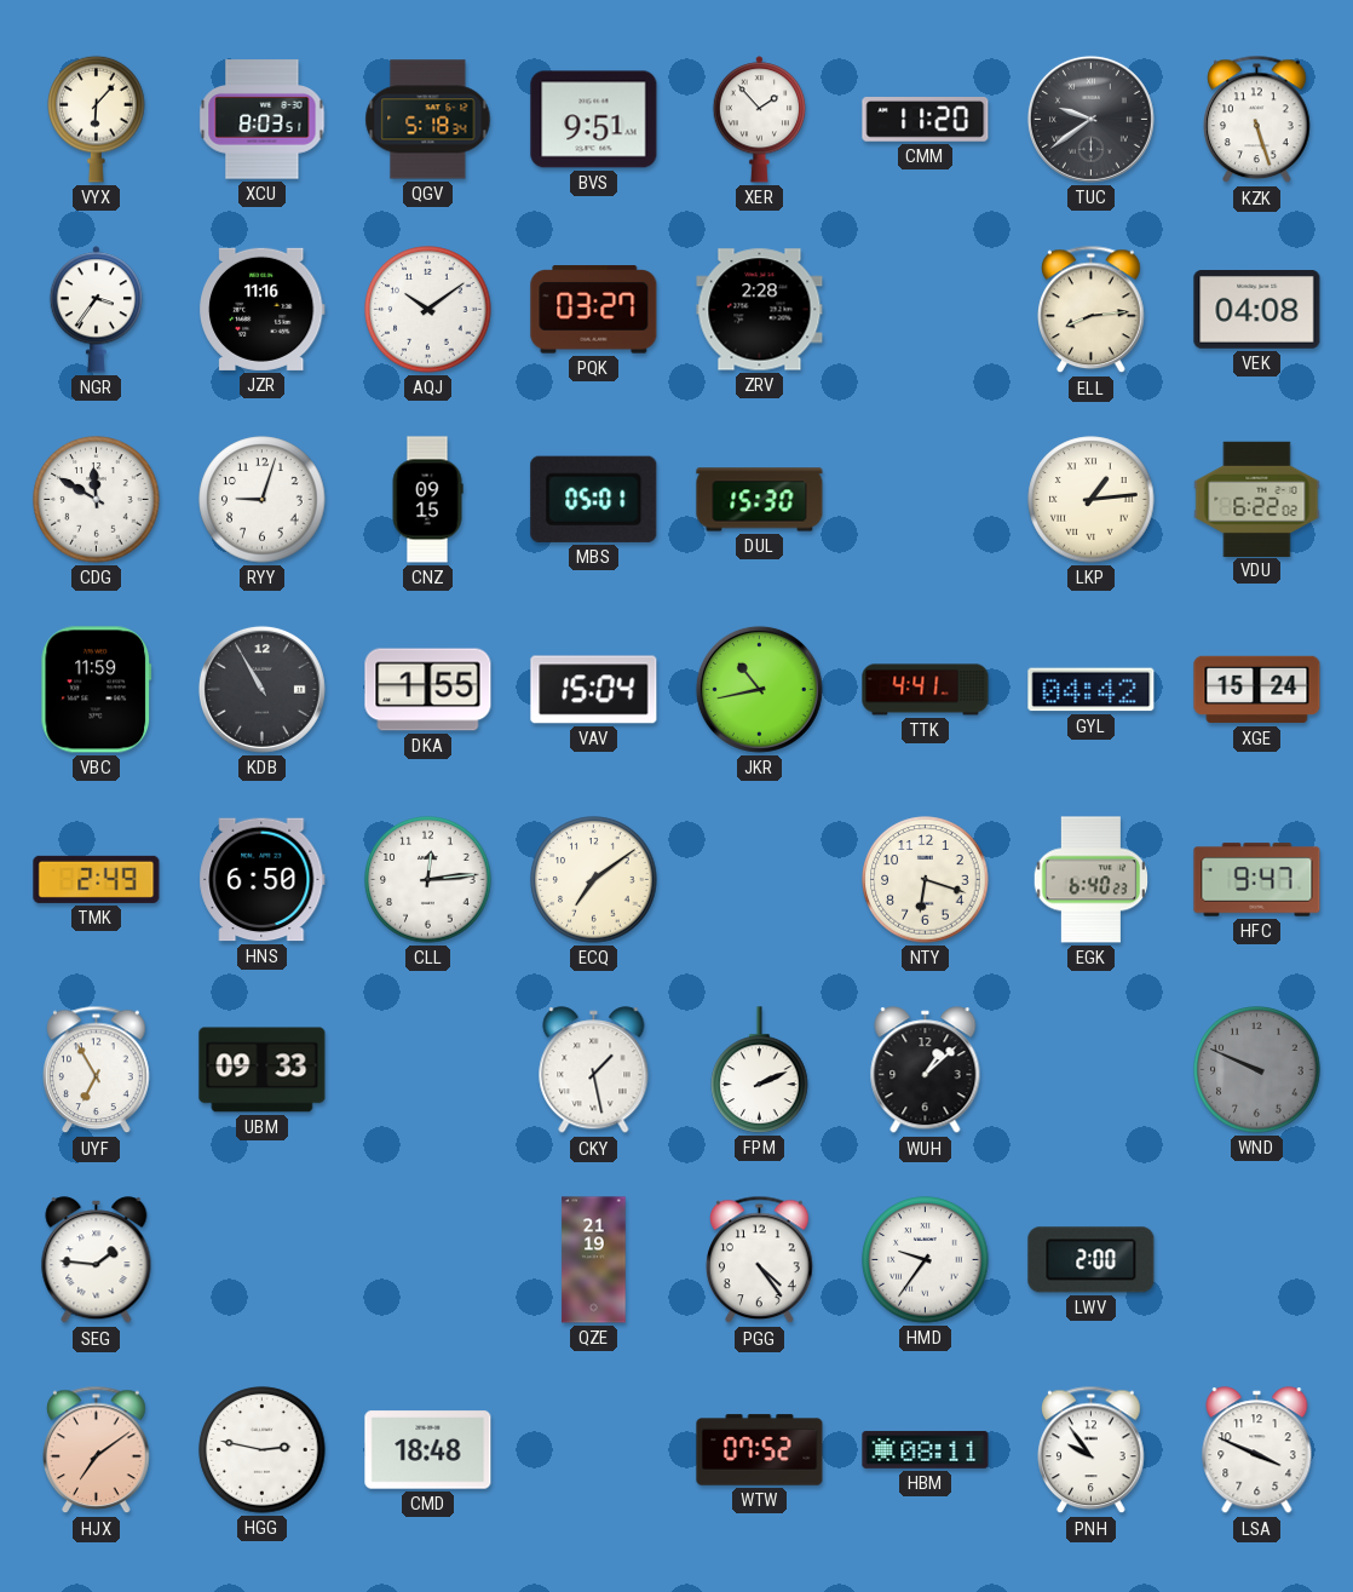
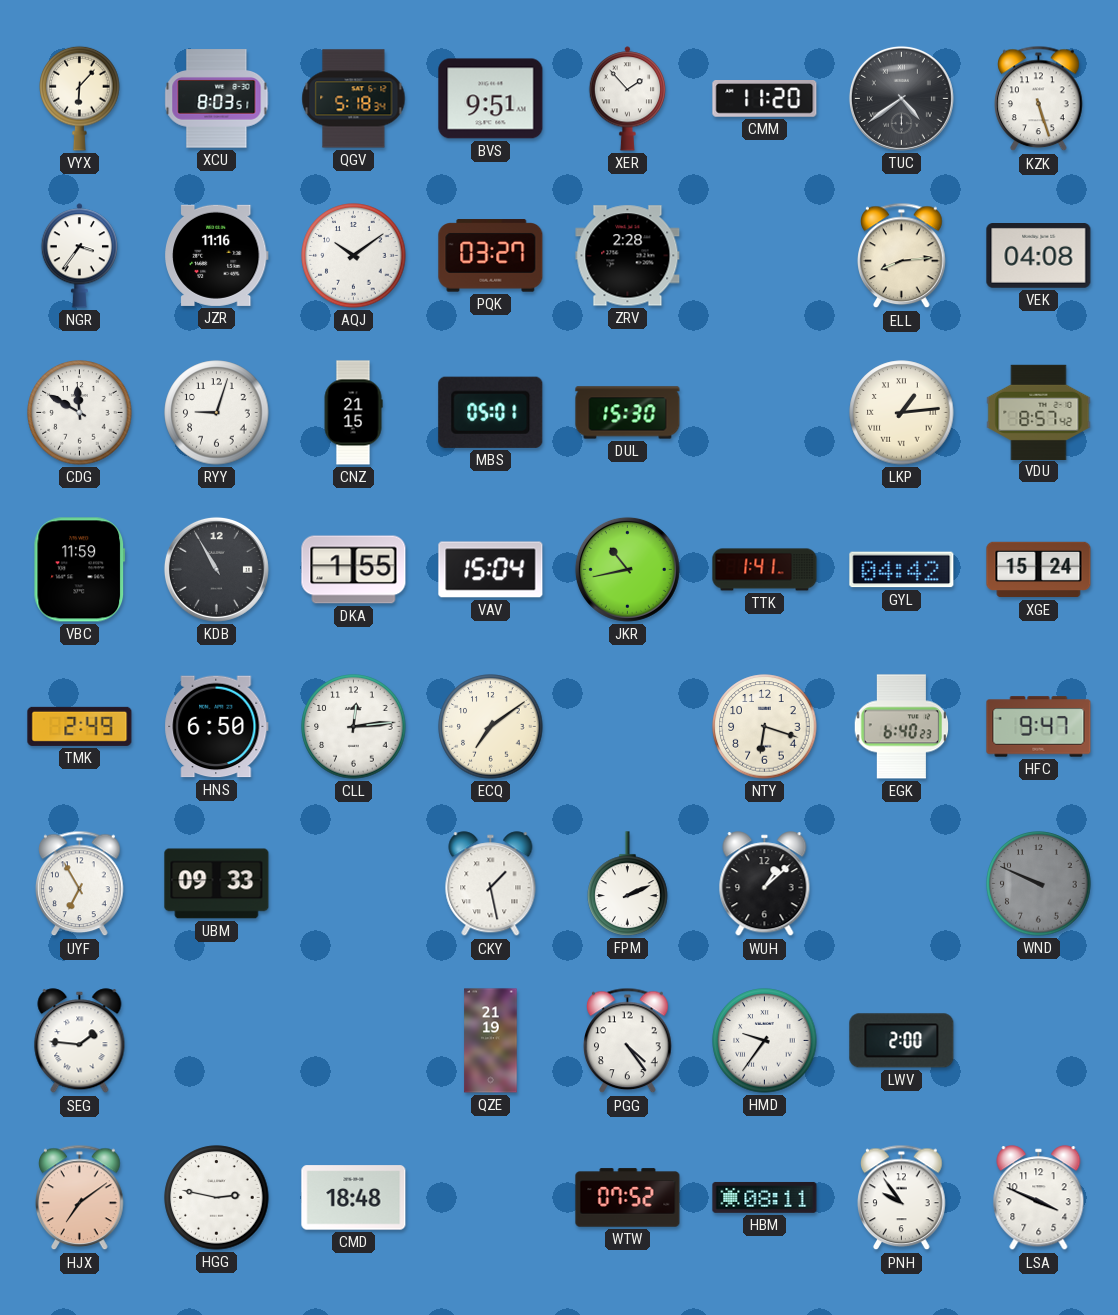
TUC: 9:39 -> 4:39 (901, 98)
CNZ: 09:15 -> 21:15 (353, 413)
VDU: 6:22 -> 8:57 (1039, 412)
TTK: 4:41 -> 1:41 (765, 570)
